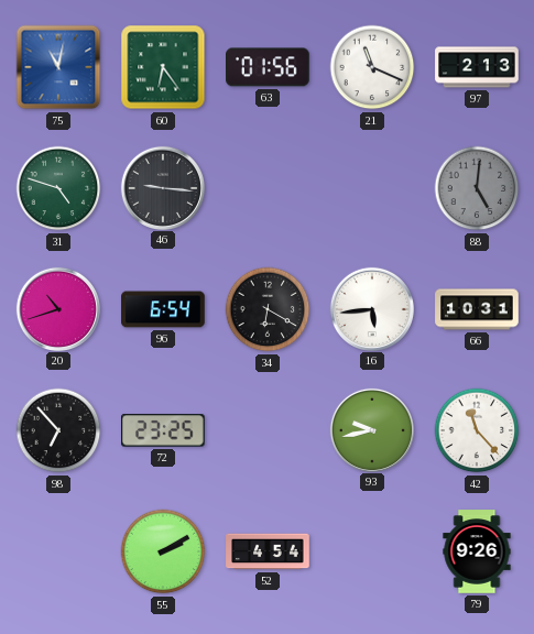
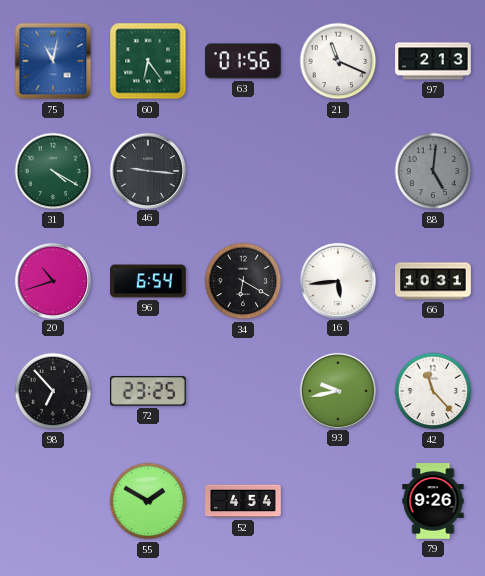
31: 4:48 -> 4:20 (53, 171)
55: 2:10 -> 1:50 (148, 501)
